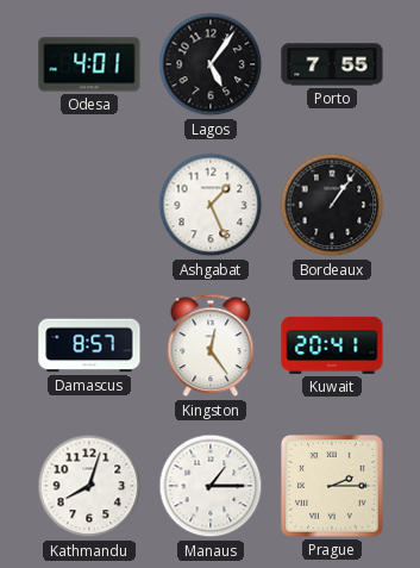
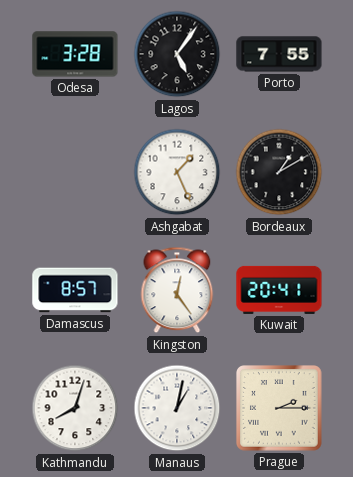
Odesa: 4:01 -> 3:28 (75, 54)
Bordeaux: 1:06 -> 1:10 (279, 172)
Manaus: 1:15 -> 1:02 (177, 408)
